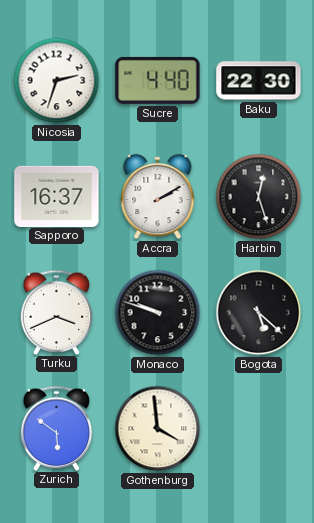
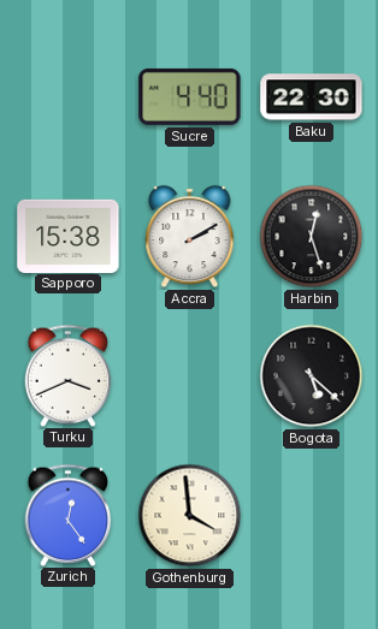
Nicosia: 2:33 -> none (57, 81)
Sapporo: 16:37 -> 15:38 (69, 236)
Monaco: 9:48 -> none (158, 313)
Zurich: 5:51 -> 12:24 (69, 515)
